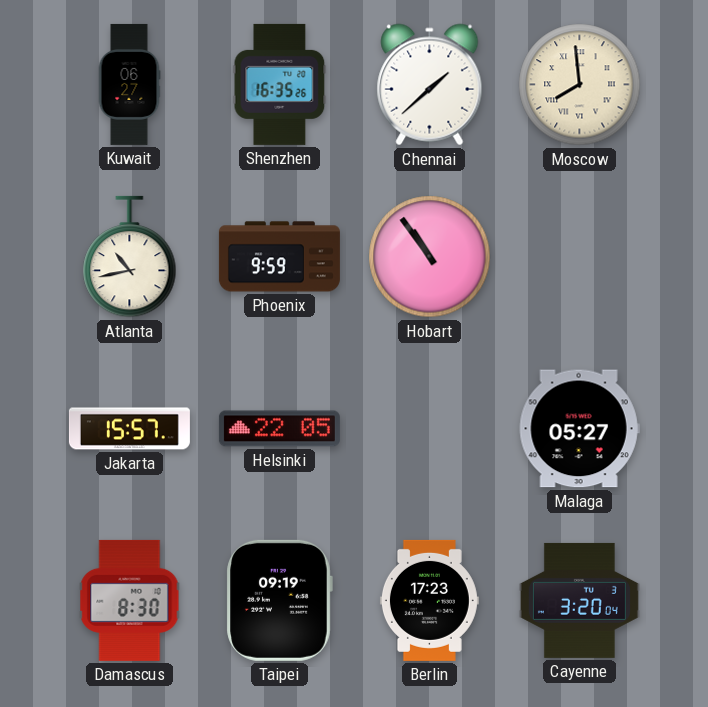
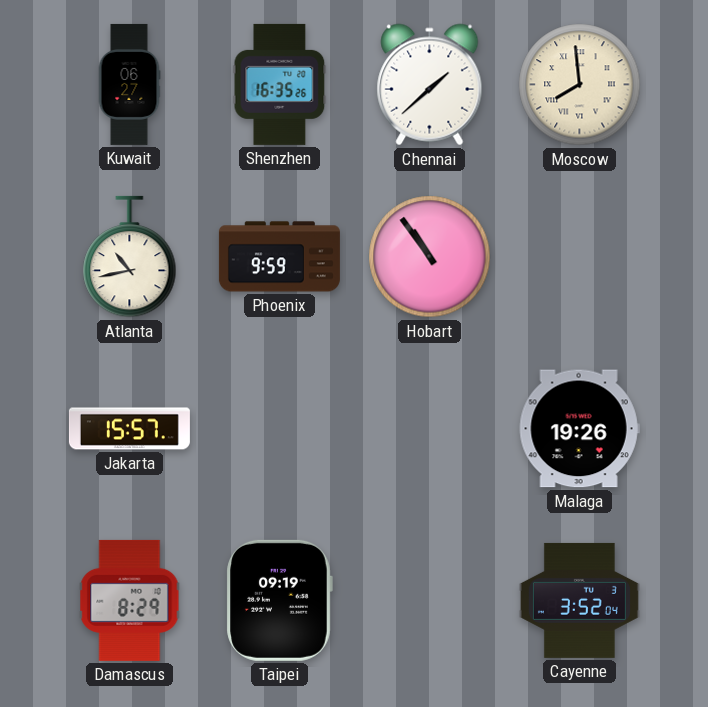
Helsinki: 22:05 -> none (279, 429)
Malaga: 05:27 -> 19:26 (579, 429)
Damascus: 8:30 -> 8:29 (130, 600)
Berlin: 17:23 -> none (429, 600)
Cayenne: 3:20 -> 3:52 (579, 600)
